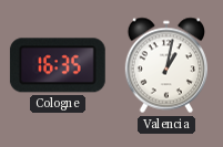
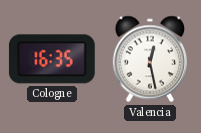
Valencia: 1:02 -> 12:28 (149, 59)
